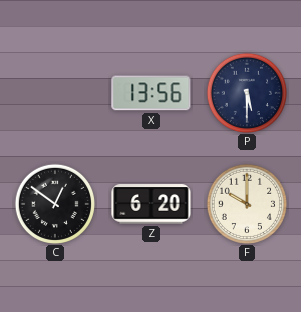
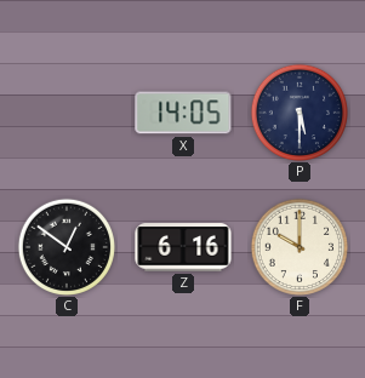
X: 13:56 -> 14:05 (183, 113)
Z: 6:20 -> 6:16 (183, 247)
